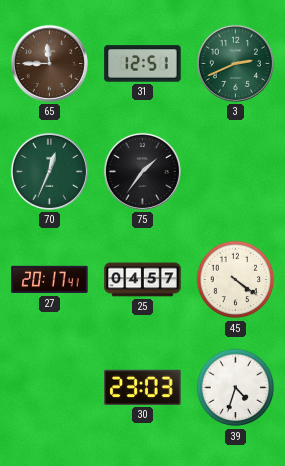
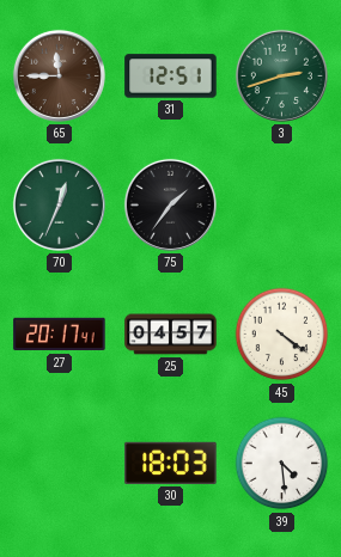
3: 2:41 -> 2:42 (281, 75)
30: 23:03 -> 18:03 (171, 463)
39: 4:33 -> 4:29 (282, 464)
